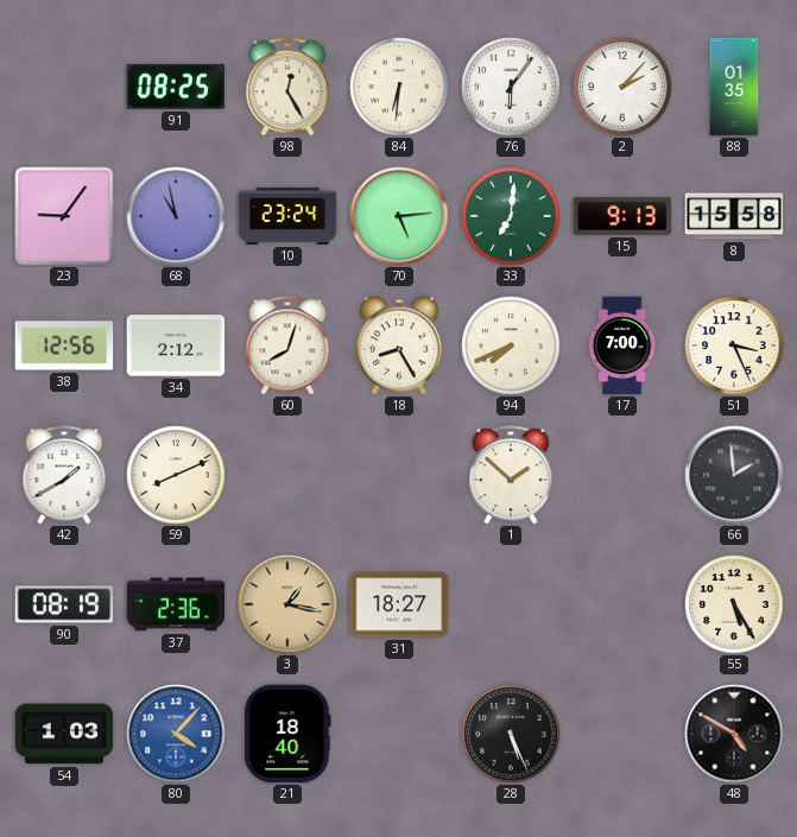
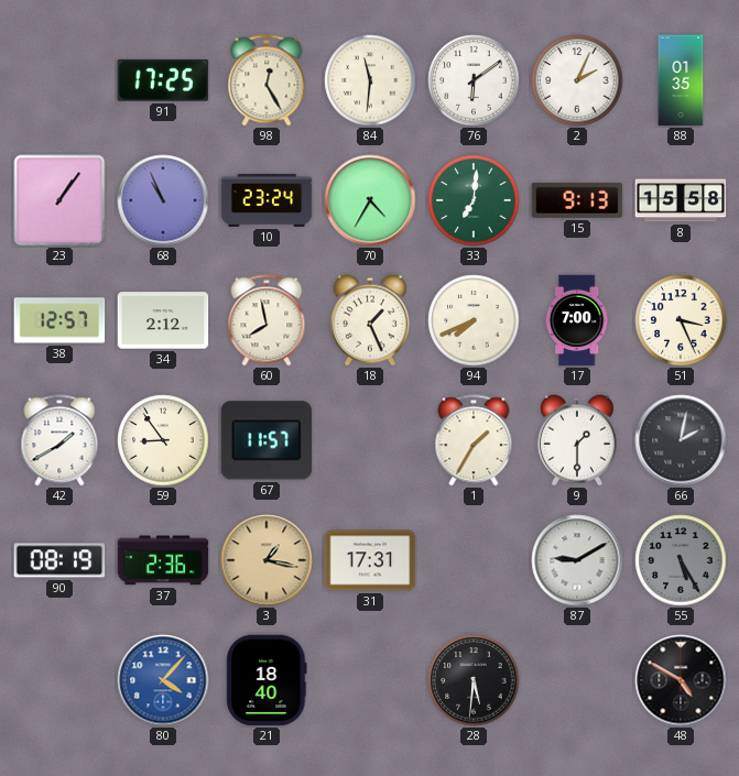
91: 08:25 -> 17:25 (163, 80)
84: 6:31 -> 11:31 (370, 80)
76: 6:06 -> 6:09 (474, 80)
2: 2:07 -> 2:04 (577, 80)
23: 9:06 -> 1:06 (59, 200)
68: 10:58 -> 10:56 (163, 200)
70: 5:14 -> 4:35 (370, 200)
38: 12:56 -> 12:57 (59, 320)
60: 8:03 -> 7:58 (267, 320)
18: 8:25 -> 1:26 (370, 320)
59: 8:11 -> 8:54 (163, 440)
67: none -> 11:57 (267, 440)
1: 1:52 -> 1:35 (474, 440)
9: none -> 1:30 (577, 440)
66: 1:59 -> 2:02 (681, 440)
31: 18:27 -> 17:31 (370, 560)
87: none -> 9:10 (577, 560)
55 dial: cream -> grey (681, 560)
54: 1:03 -> none (64, 734)
28: 5:26 -> 5:31 (474, 680)
